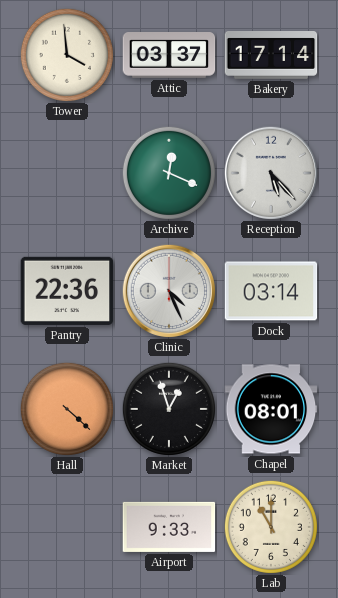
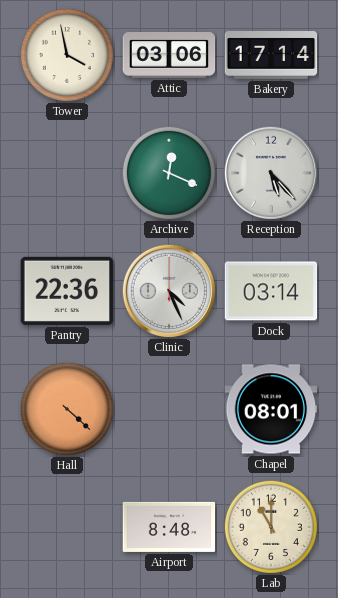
Tower: 3:59 -> 3:58 (67, 55)
Attic: 03:37 -> 03:06 (169, 56)
Market: 12:57 -> none (169, 409)
Airport: 9:33 -> 8:48 (169, 527)
